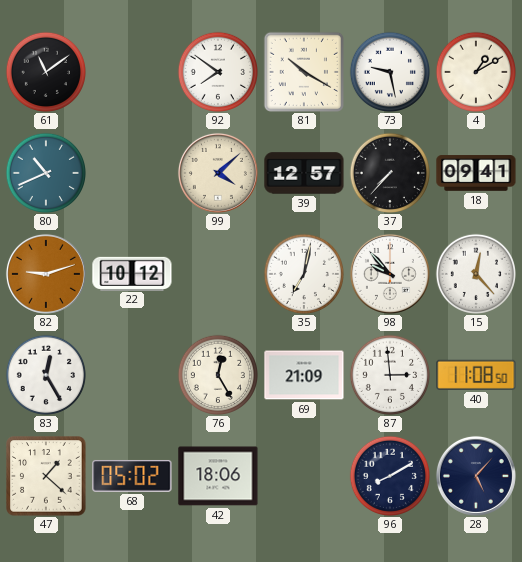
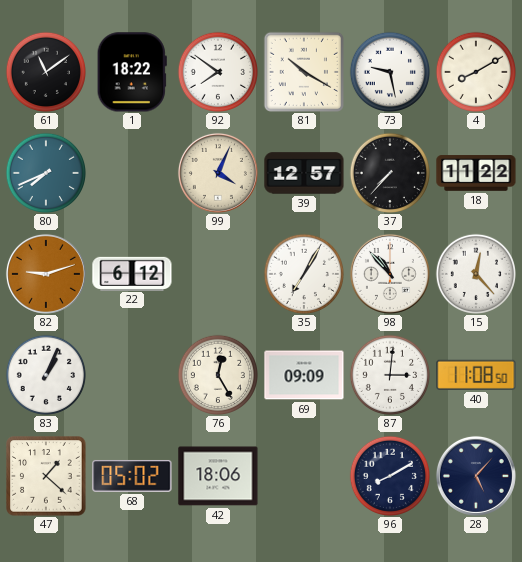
1: none -> 18:22 (132, 72)
4: 1:10 -> 8:10 (475, 71)
80: 10:41 -> 7:41 (45, 172)
99: 4:08 -> 4:04 (218, 173)
18: 09:41 -> 11:22 (476, 173)
22: 10:12 -> 6:12 (132, 273)
35: 7:02 -> 7:05 (303, 273)
98: 9:53 -> 10:53 (390, 274)
83: 12:25 -> 1:04 (45, 374)
69: 21:09 -> 09:09 (304, 375)
87: 2:59 -> 3:01 (389, 374)
